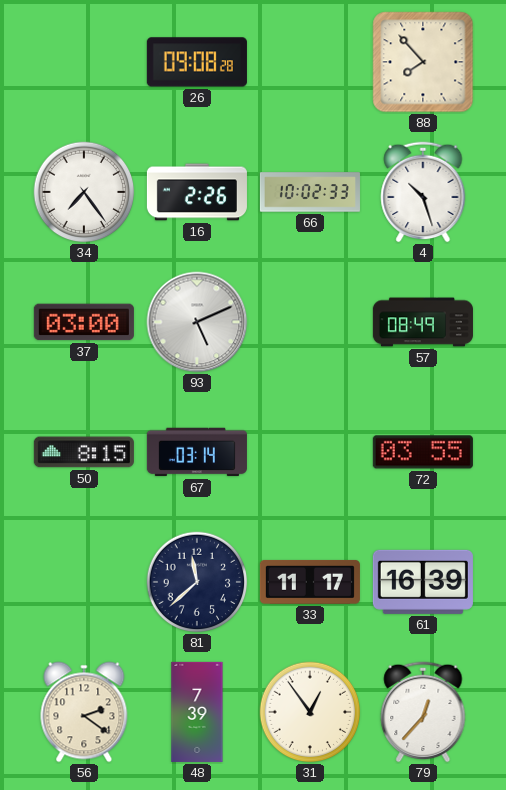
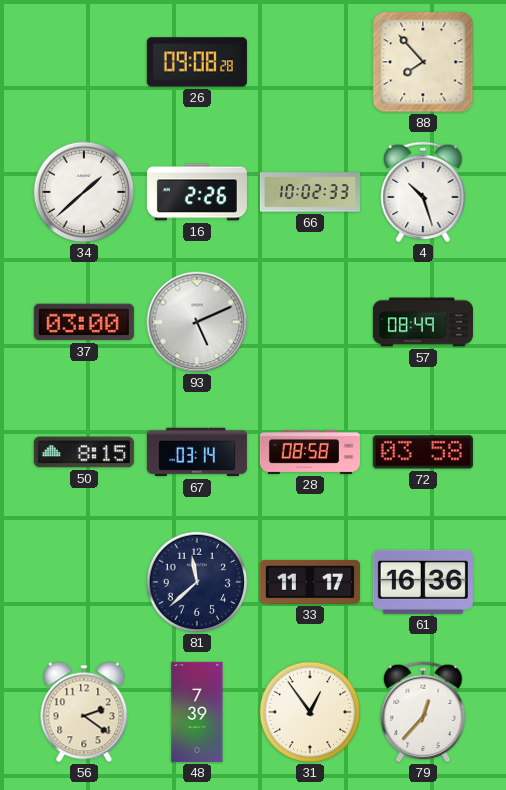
34: 7:24 -> 1:38 (84, 192)
28: none -> 08:58 (310, 452)
72: 03:55 -> 03:58 (423, 452)
61: 16:39 -> 16:36 (423, 582)
